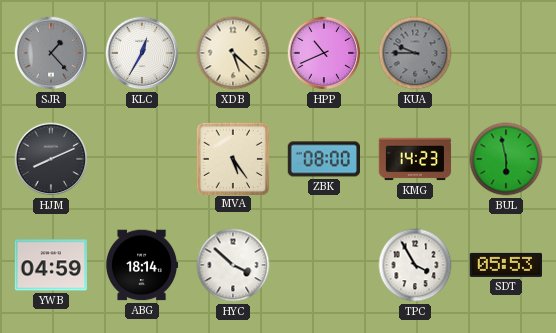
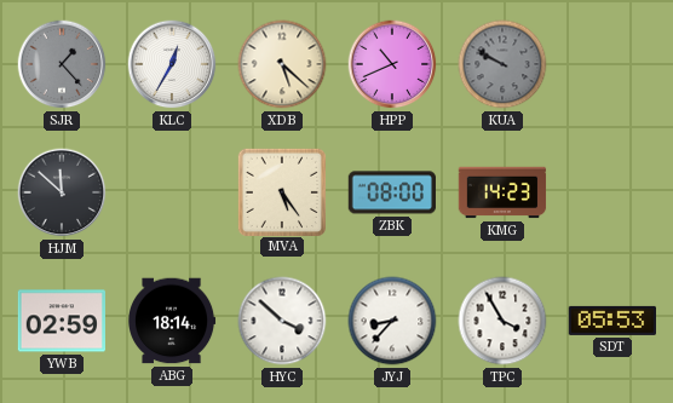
KUA: 9:45 -> 9:50 (502, 64)
HJM: 8:11 -> 11:52 (62, 192)
BUL: 5:58 -> none (506, 159)
YWB: 04:59 -> 02:59 (61, 321)
JYJ: none -> 8:37 (392, 321)
